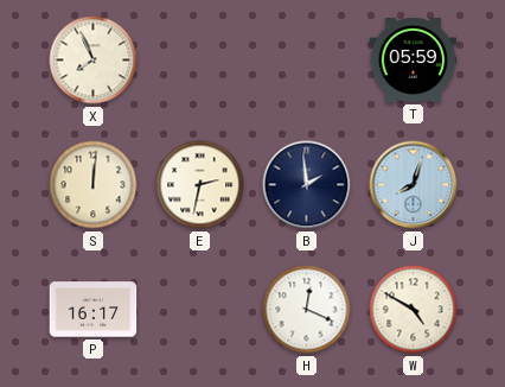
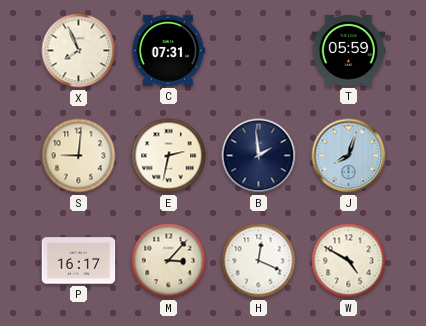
C: none -> 07:31 (168, 50)
S: 12:01 -> 9:01 (79, 156)
M: none -> 3:07 (169, 261)
